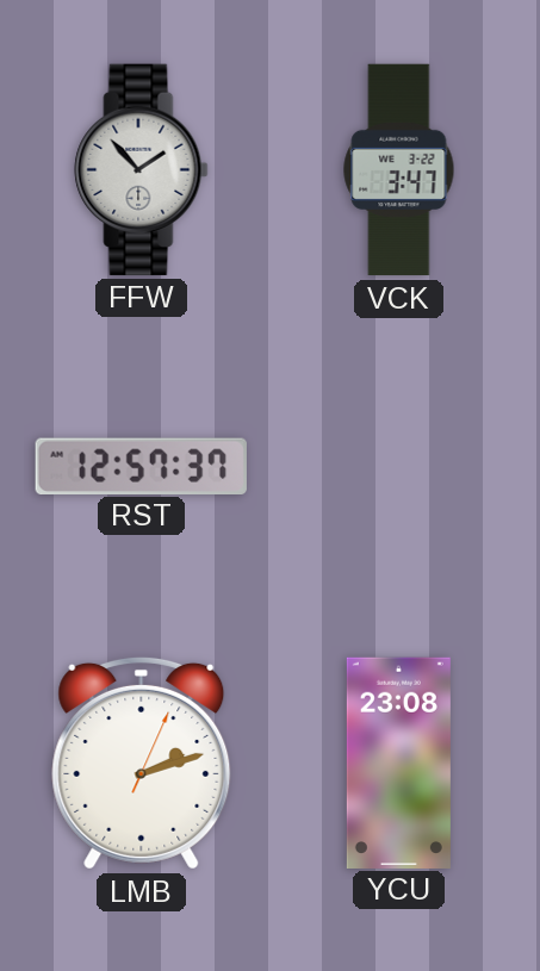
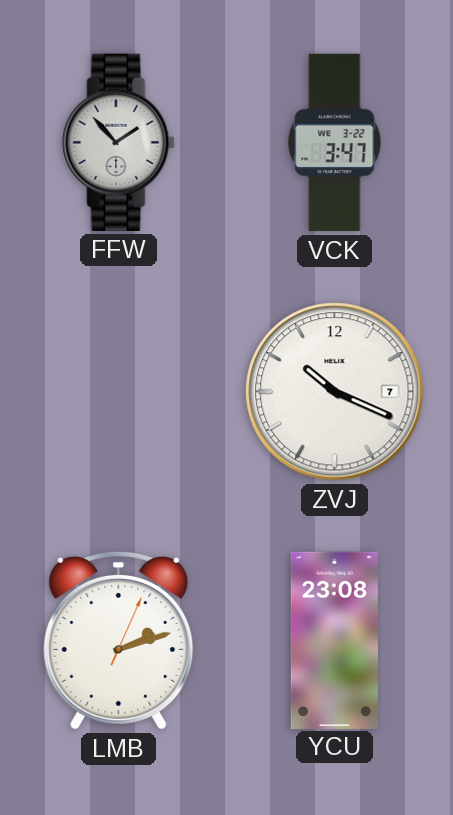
RST: 12:57 -> none (141, 466)
ZVJ: none -> 10:19 (335, 392)
